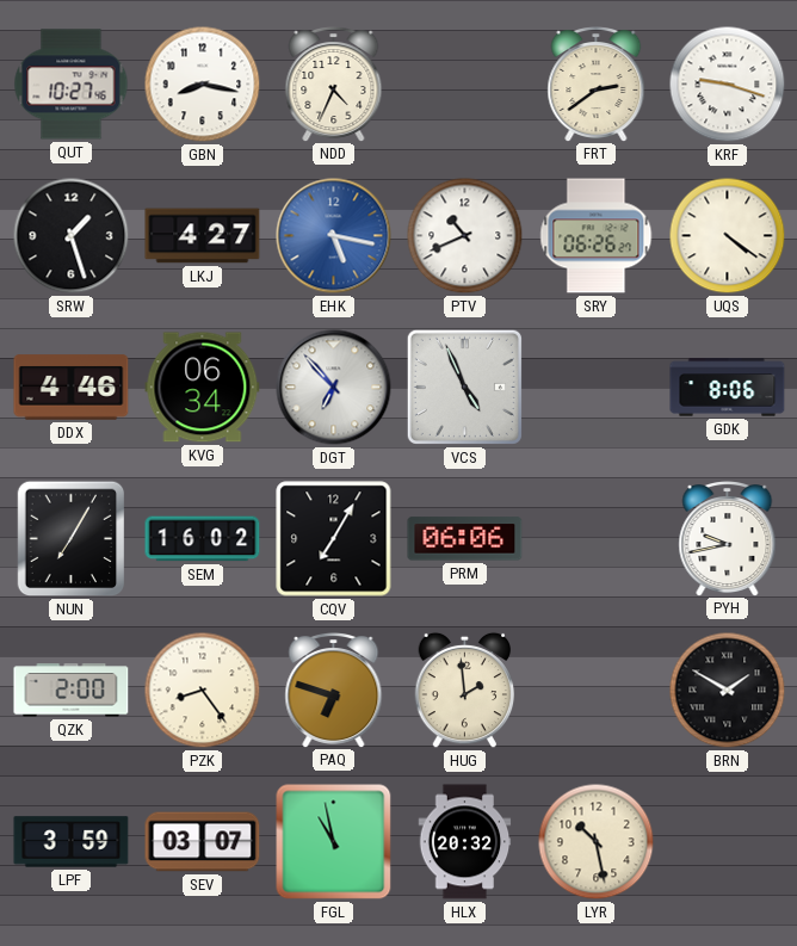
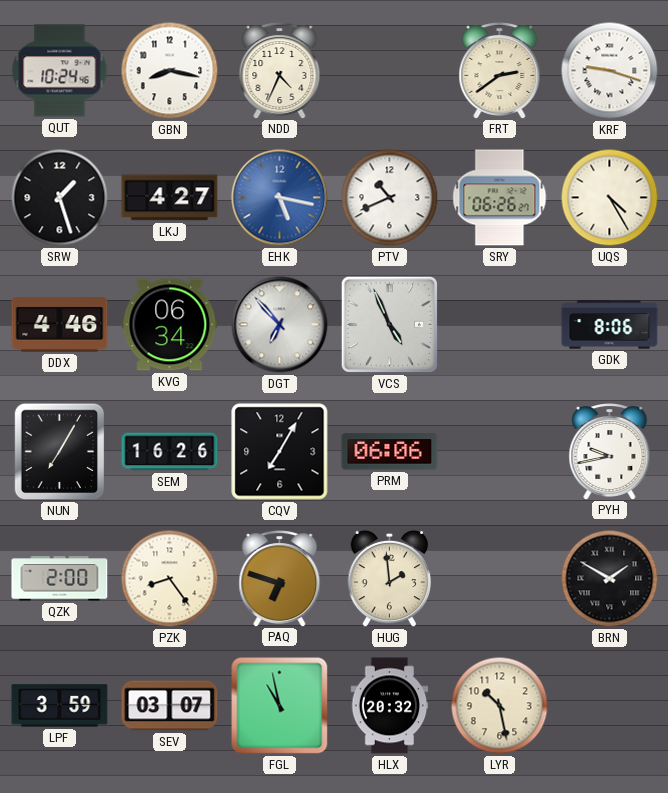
QUT: 10:27 -> 10:24 (60, 71)
UQS: 4:21 -> 4:25 (610, 198)
SEM: 16:02 -> 16:26 (170, 452)
